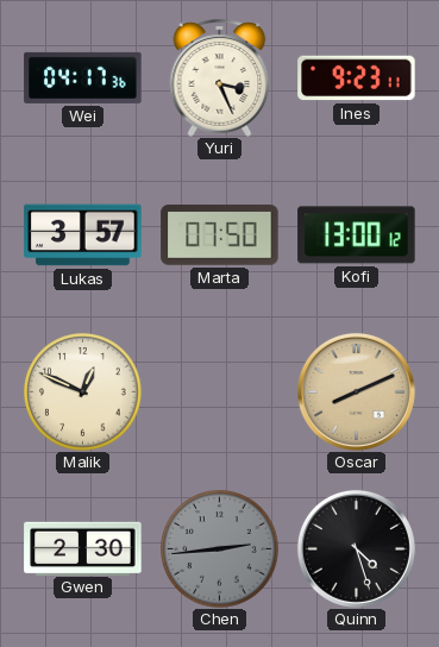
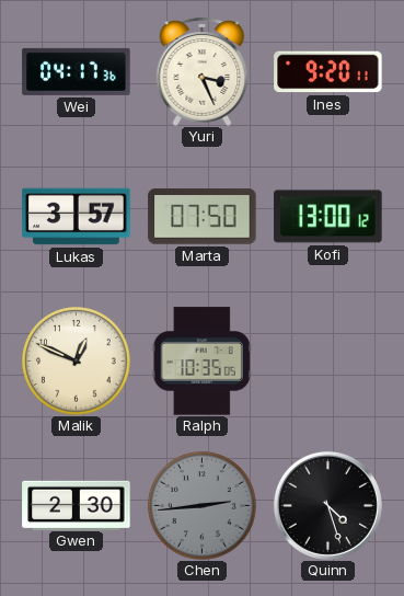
Ines: 9:23 -> 9:20 (328, 72)
Ralph: none -> 10:35 (201, 362)
Oscar: 8:11 -> none (356, 391)
